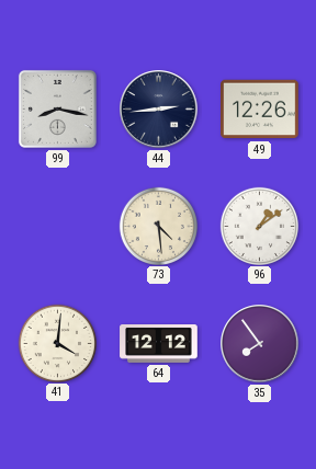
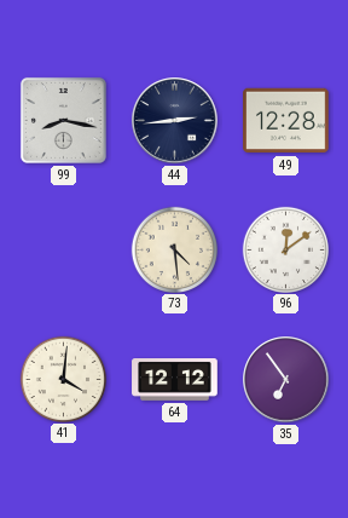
49: 12:26 -> 12:28 (286, 121)
96: 1:09 -> 12:09 (285, 249)
35: 7:54 -> 6:54 (286, 380)
